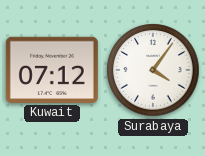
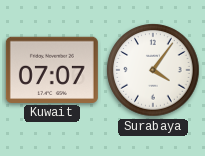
Kuwait: 07:12 -> 07:07 (52, 70)
